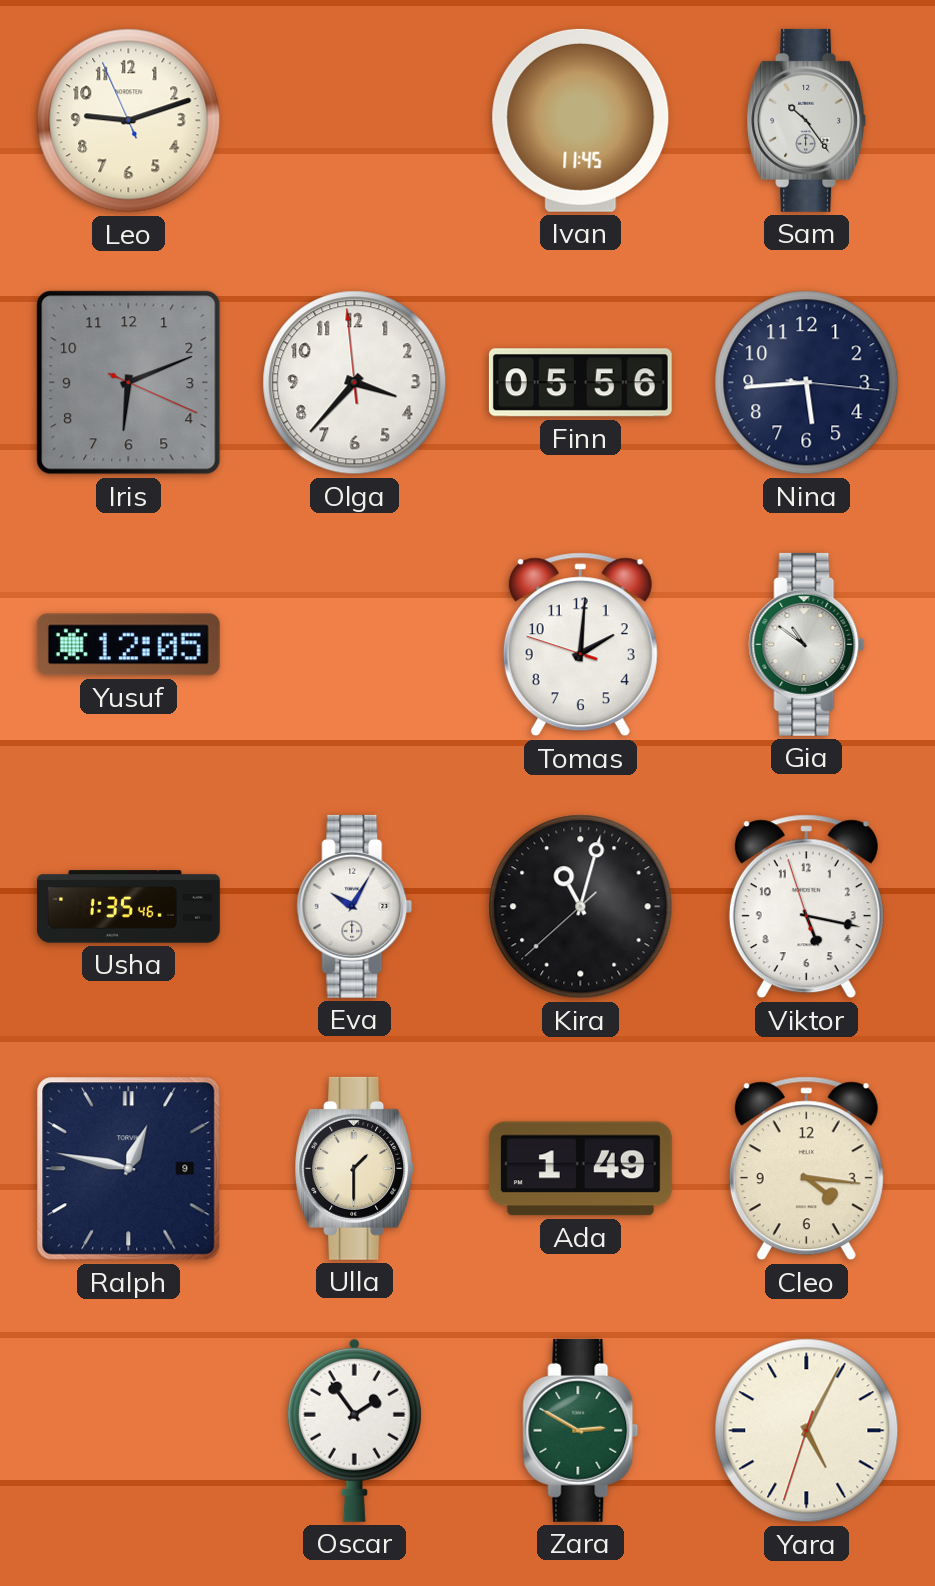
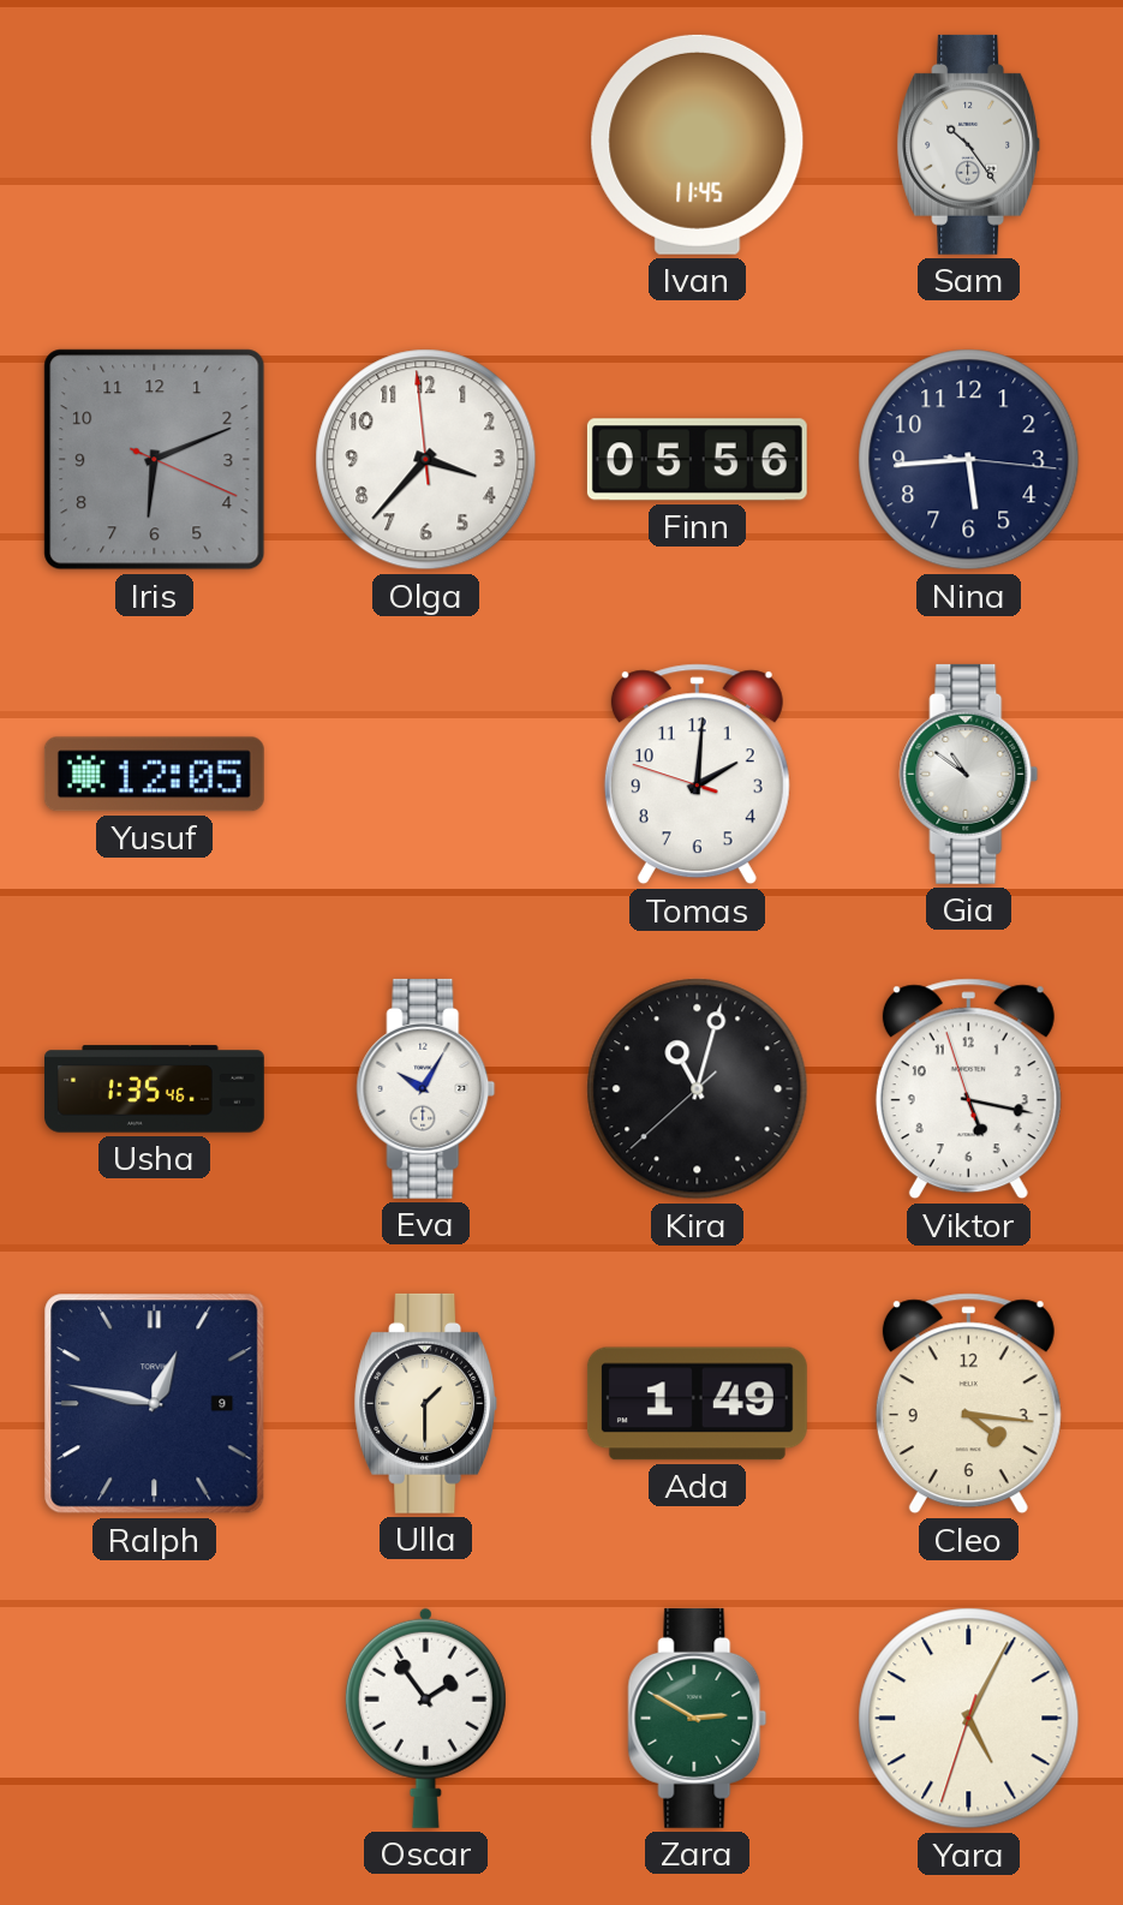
Leo: 9:11 -> none (129, 121)
